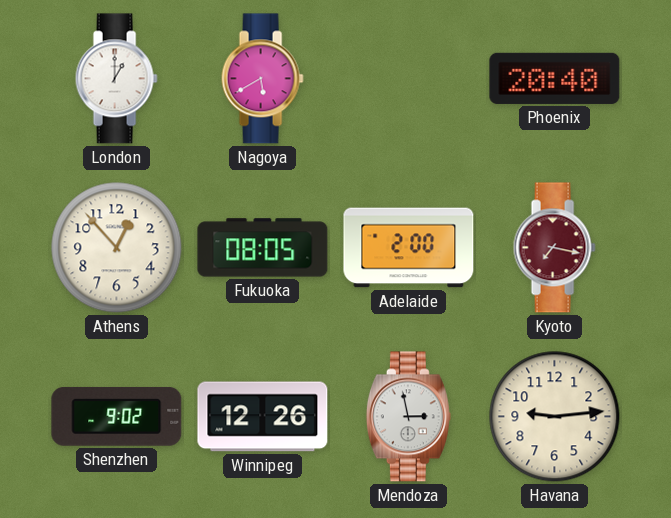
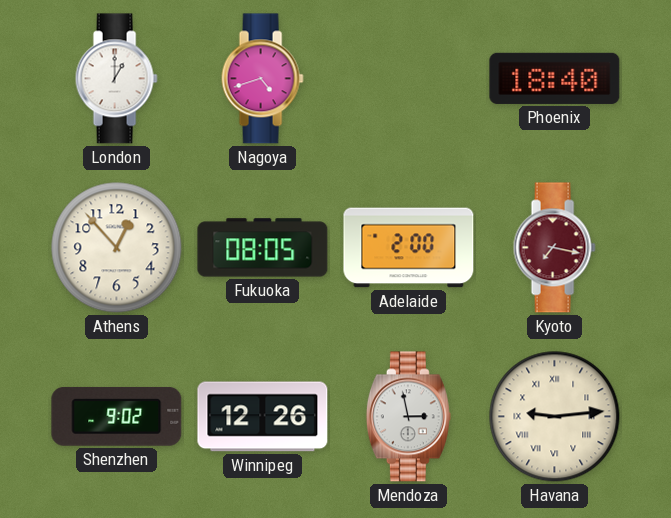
Nagoya: 5:40 -> 4:42 (262, 79)
Phoenix: 20:40 -> 18:40 (555, 78)
Havana numerals: Arabic -> Roman (555, 417)
